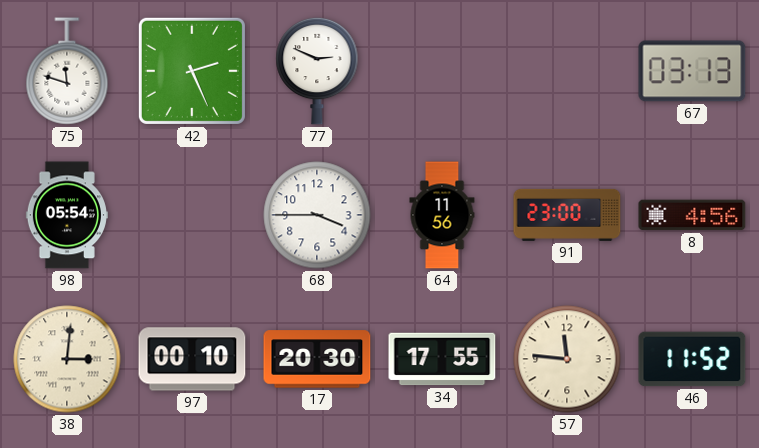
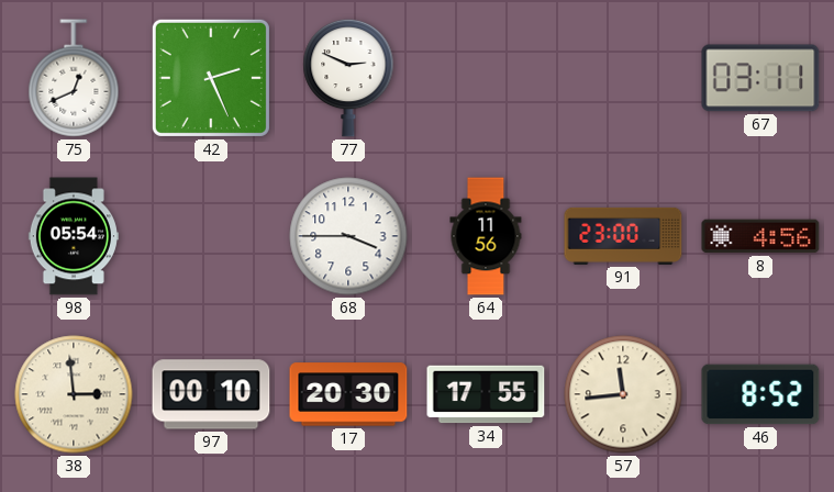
75: 11:48 -> 12:41 (74, 78)
67: 03:13 -> 03:11 (760, 78)
38: 3:01 -> 2:59 (74, 394)
57: 11:46 -> 11:44 (623, 394)
46: 11:52 -> 8:52 (760, 394)
